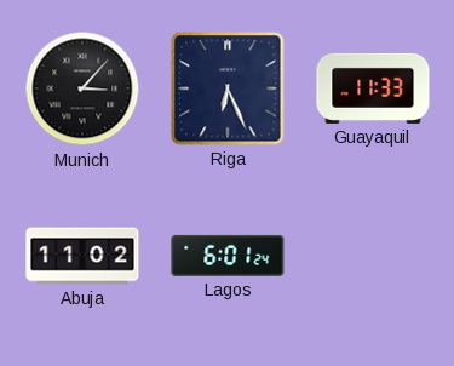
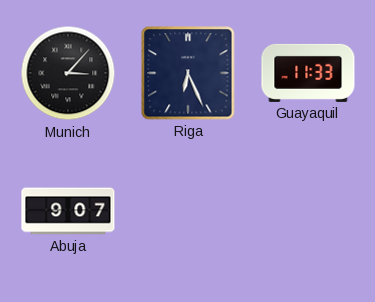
Abuja: 11:02 -> 9:07 (68, 211)
Lagos: 6:01 -> none (228, 256)
